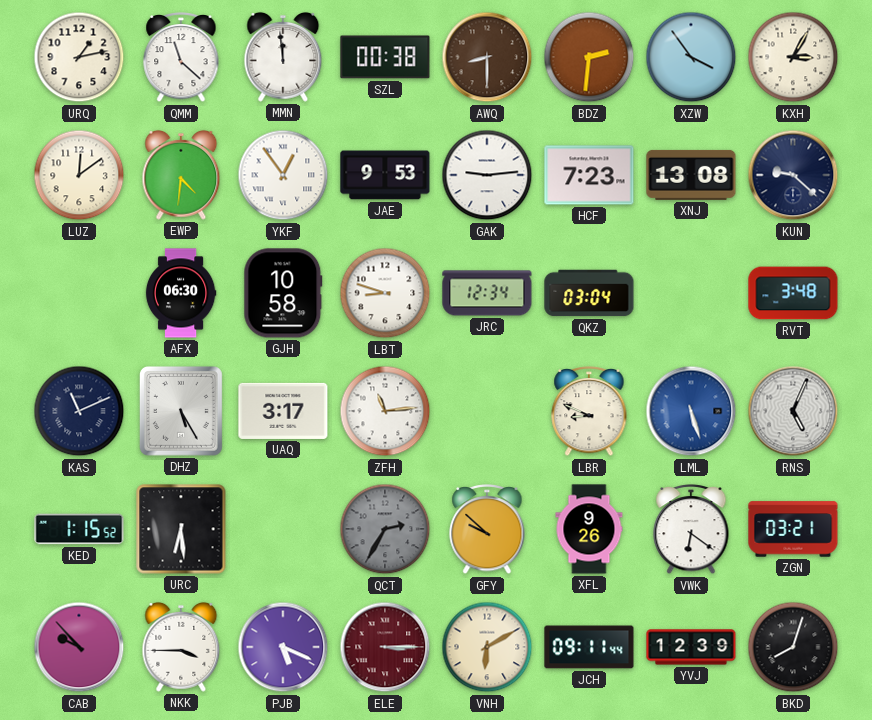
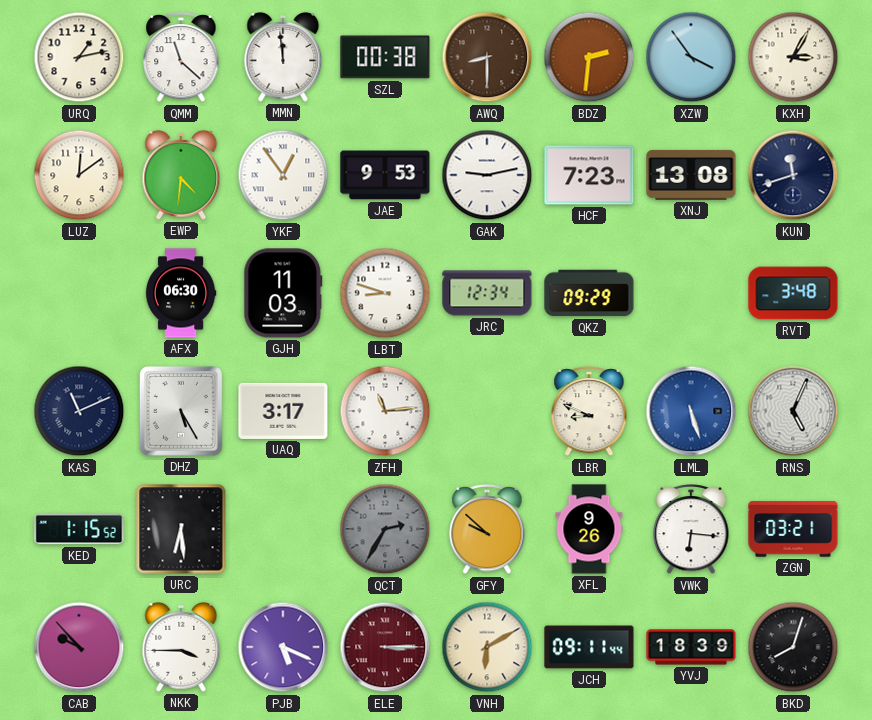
GAK: 9:14 -> 9:13 (487, 175)
KUN: 9:22 -> 11:42 (793, 175)
GJH: 10:58 -> 11:03 (283, 293)
QKZ: 03:04 -> 09:29 (589, 293)
VWK: 6:21 -> 6:16 (691, 529)
YVJ: 12:39 -> 18:39 (691, 647)
